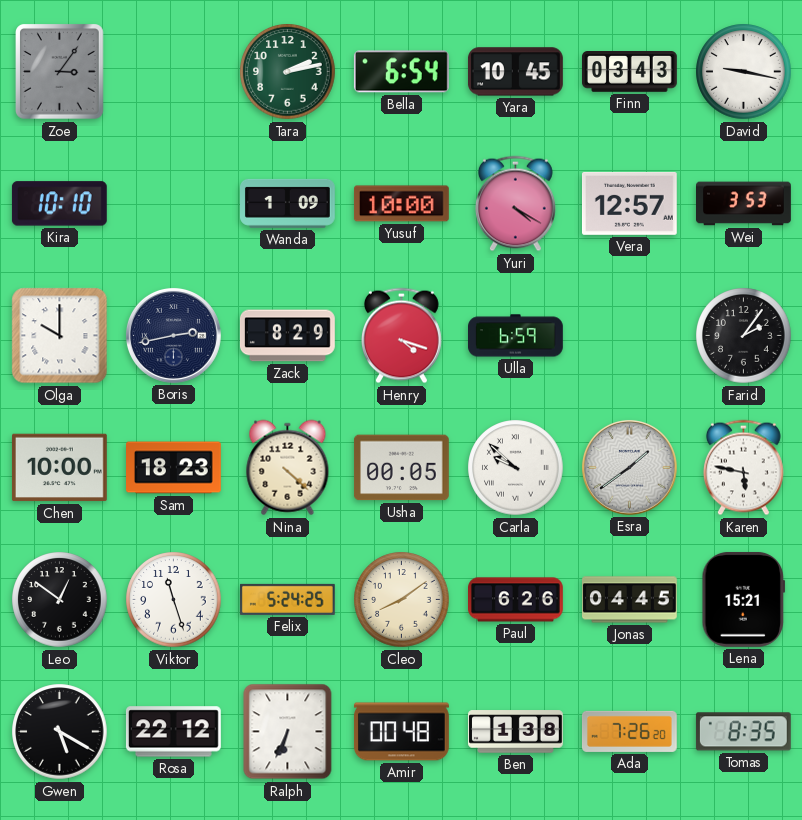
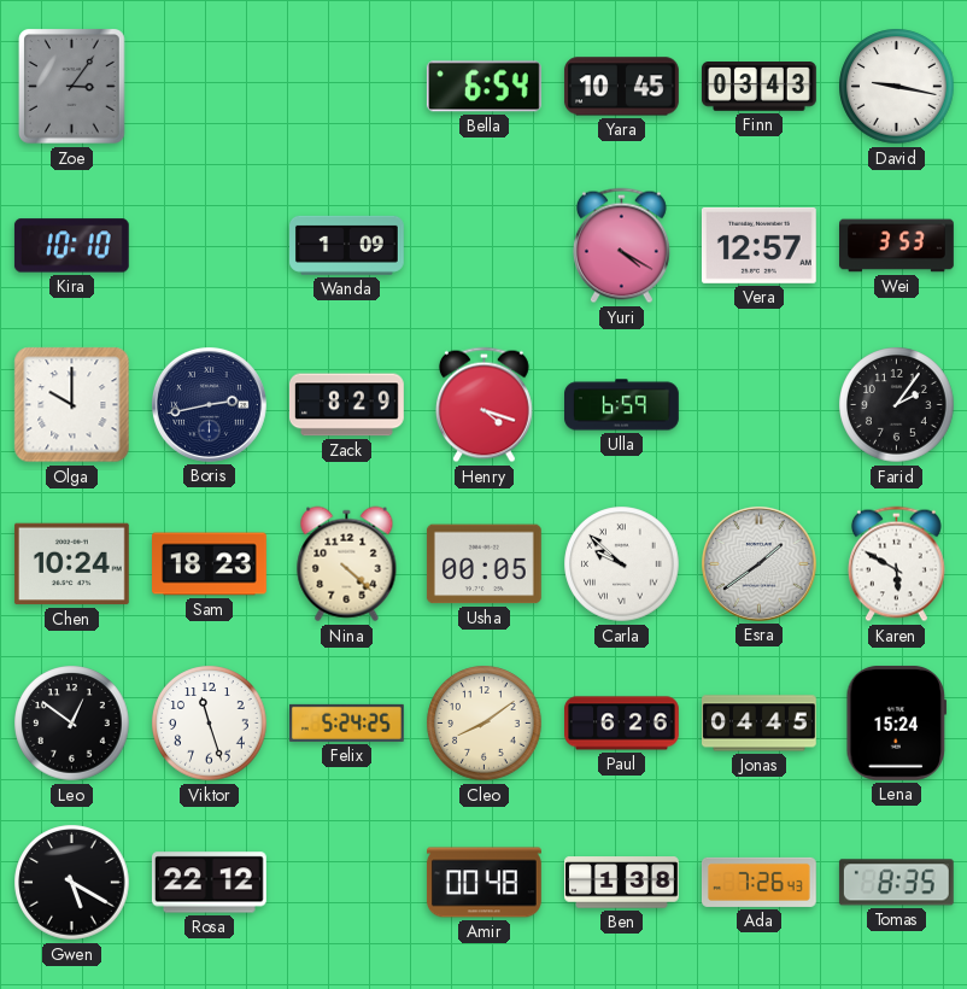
Tara: 2:13 -> none (288, 72)
Yusuf: 10:00 -> none (401, 204)
Chen: 10:00 -> 10:24 (71, 564)
Karen: 5:47 -> 5:50 (896, 564)
Lena: 15:21 -> 15:24 (897, 722)
Ralph: 6:34 -> none (288, 732)
Ada: 7:26:20 -> 7:26:43 (758, 882)
